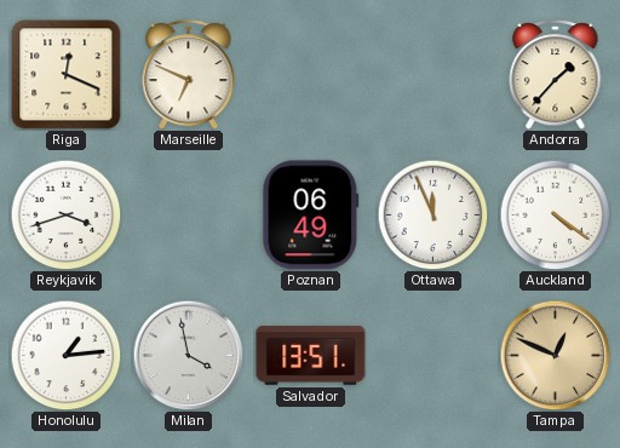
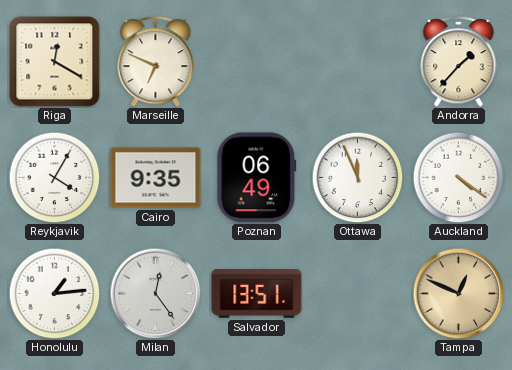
Riga: 12:19 -> 12:20 (55, 62)
Reykjavik: 3:42 -> 4:05 (54, 177)
Cairo: none -> 9:35 (156, 178)
Milan: 3:58 -> 12:24 (155, 293)
